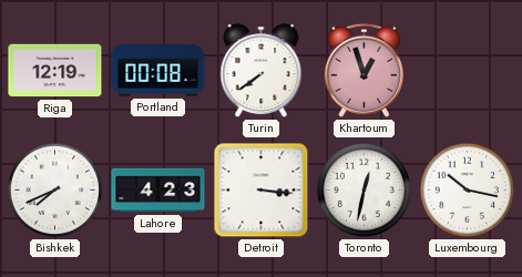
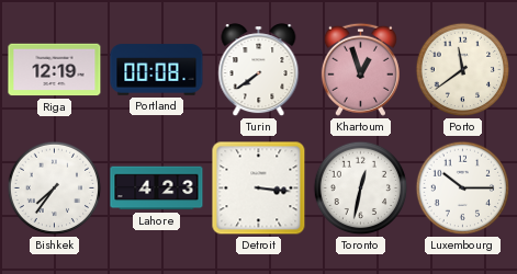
Porto: none -> 11:39 (463, 70)
Bishkek: 7:41 -> 7:36 (55, 189)
Luxembourg: 10:17 -> 10:15 (463, 189)
